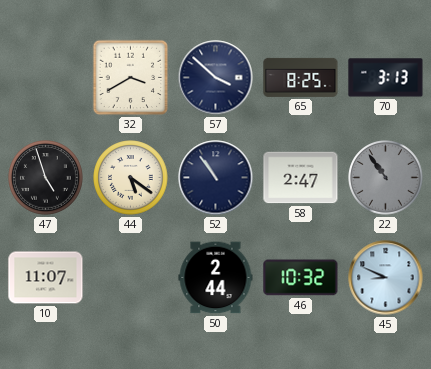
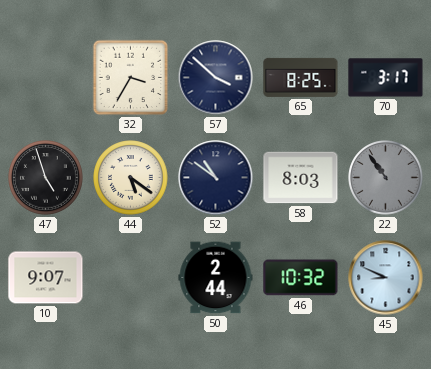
32: 3:40 -> 3:35 (131, 78)
70: 3:13 -> 3:17 (386, 78)
52: 10:54 -> 10:51 (216, 178)
58: 2:47 -> 8:03 (301, 178)
10: 11:07 -> 9:07 (46, 278)
